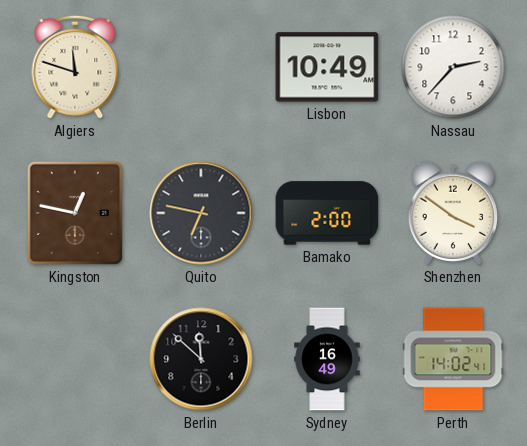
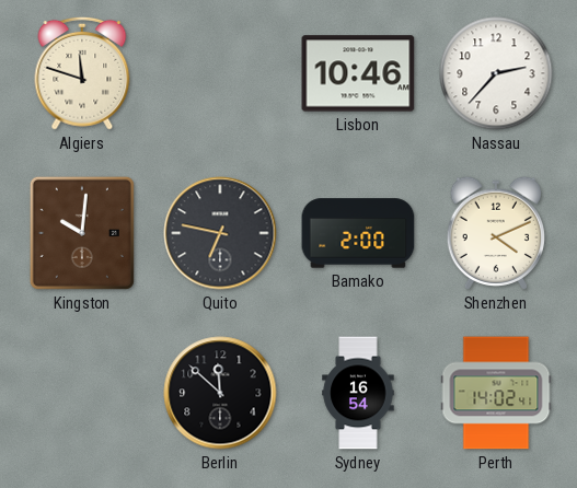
Lisbon: 10:49 -> 10:46 (358, 73)
Kingston: 12:47 -> 10:01 (82, 233)
Shenzhen: 3:51 -> 4:11 (495, 233)
Sydney: 16:49 -> 16:54 (358, 393)
